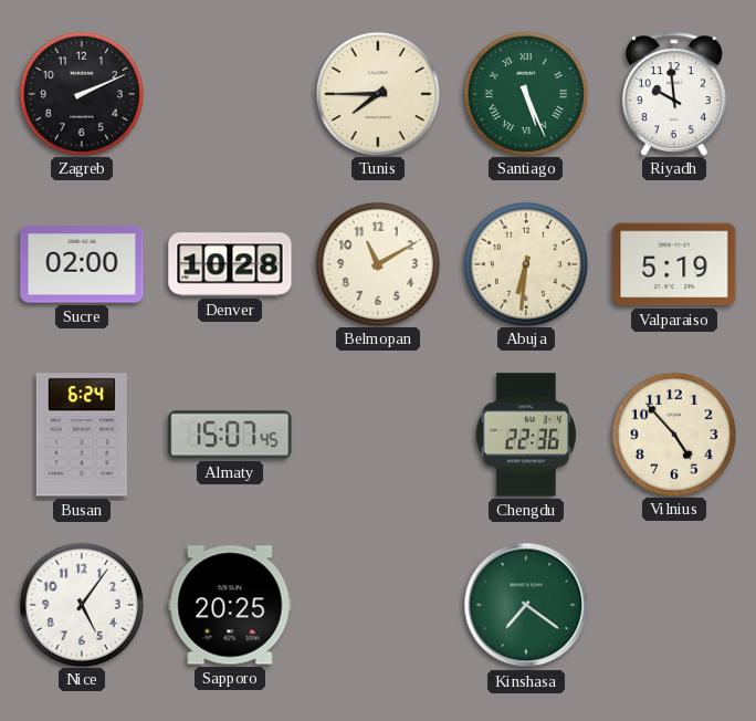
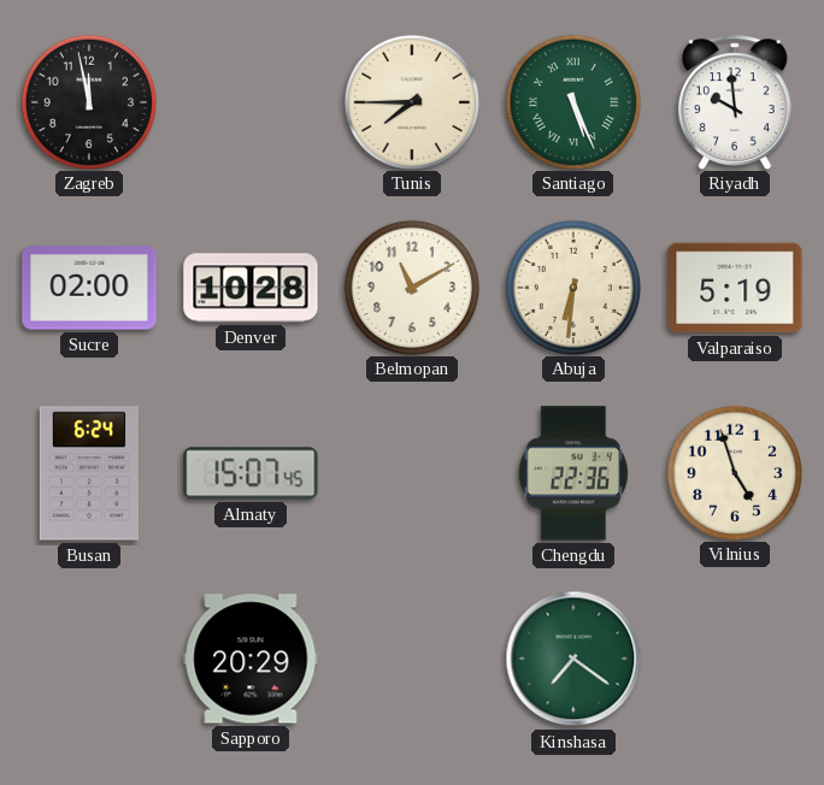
Zagreb: 2:11 -> 11:58 (88, 101)
Vilnius: 4:53 -> 4:57 (734, 472)
Nice: 5:06 -> none (81, 604)
Sapporo: 20:25 -> 20:29 (251, 659)
